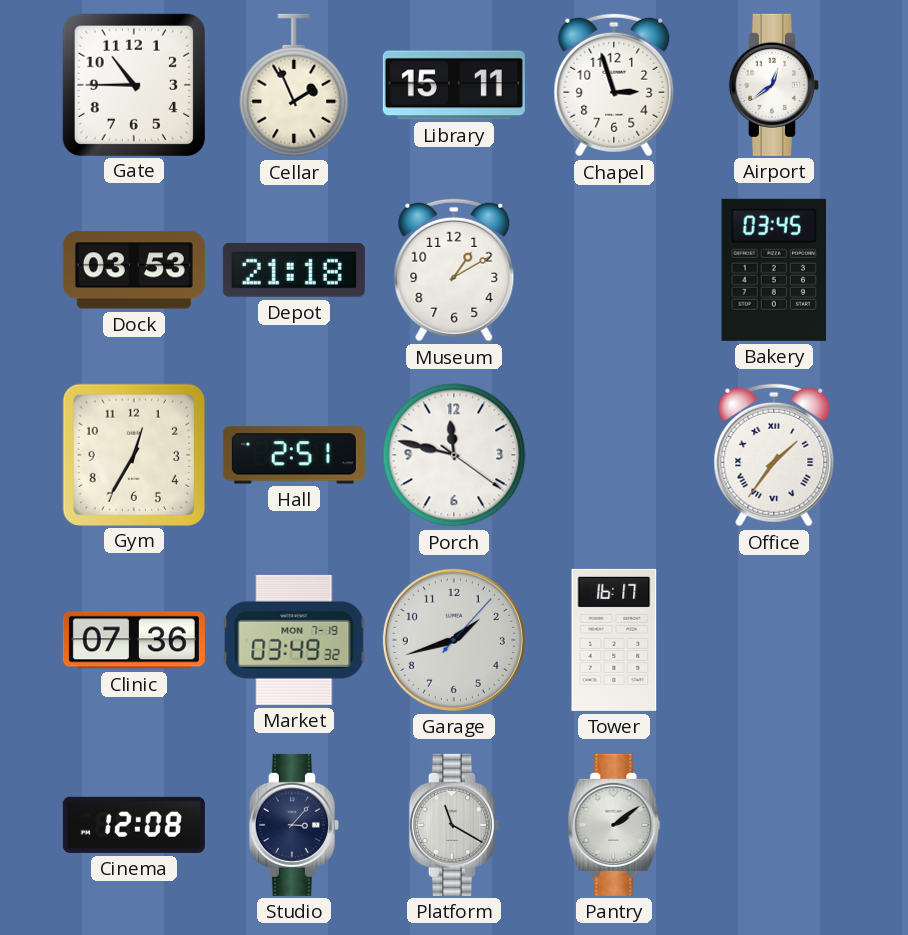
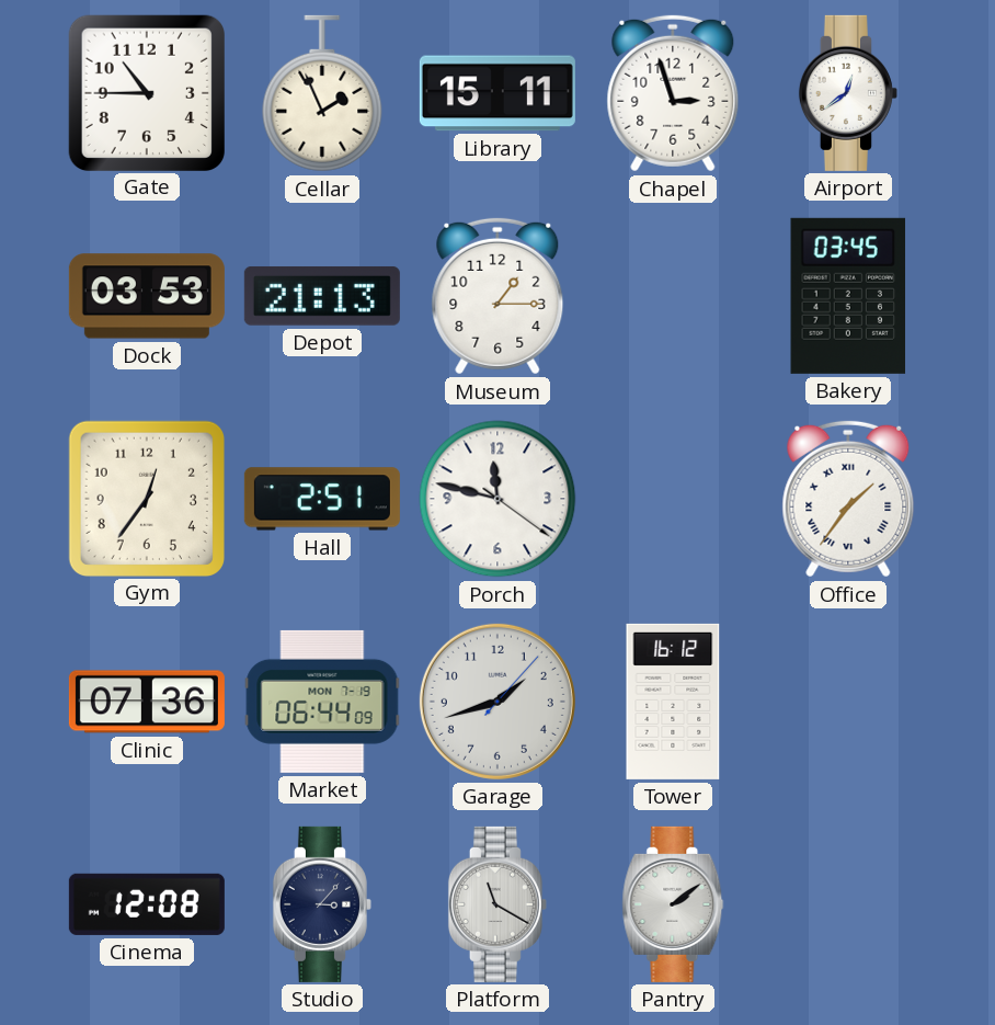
Depot: 21:18 -> 21:13 (322, 296)
Museum: 1:10 -> 1:15 (497, 296)
Gym: 12:35 -> 12:36 (146, 498)
Market: 03:49 -> 06:44 (322, 702)
Tower: 16:17 -> 16:12 (673, 702)
